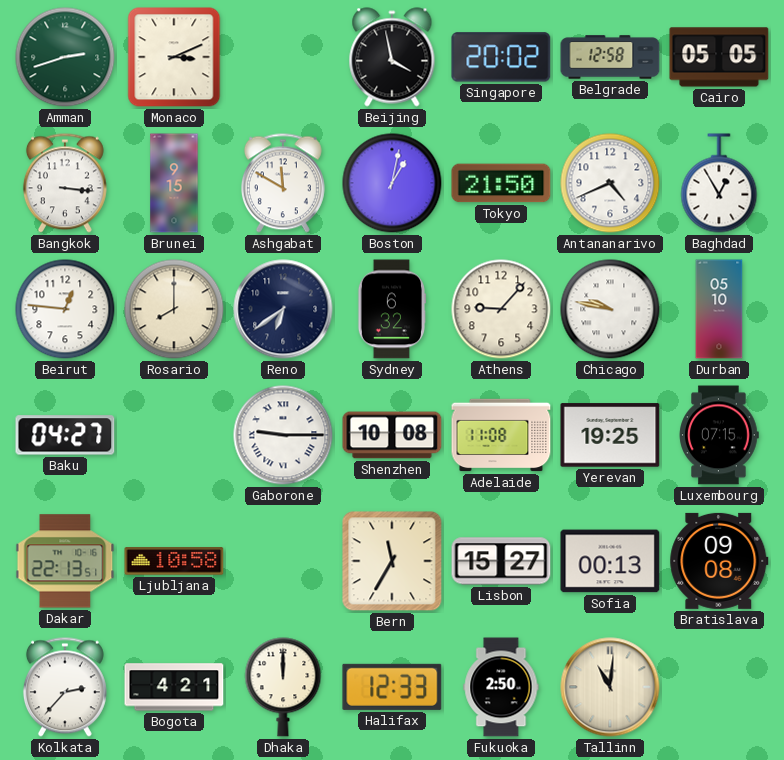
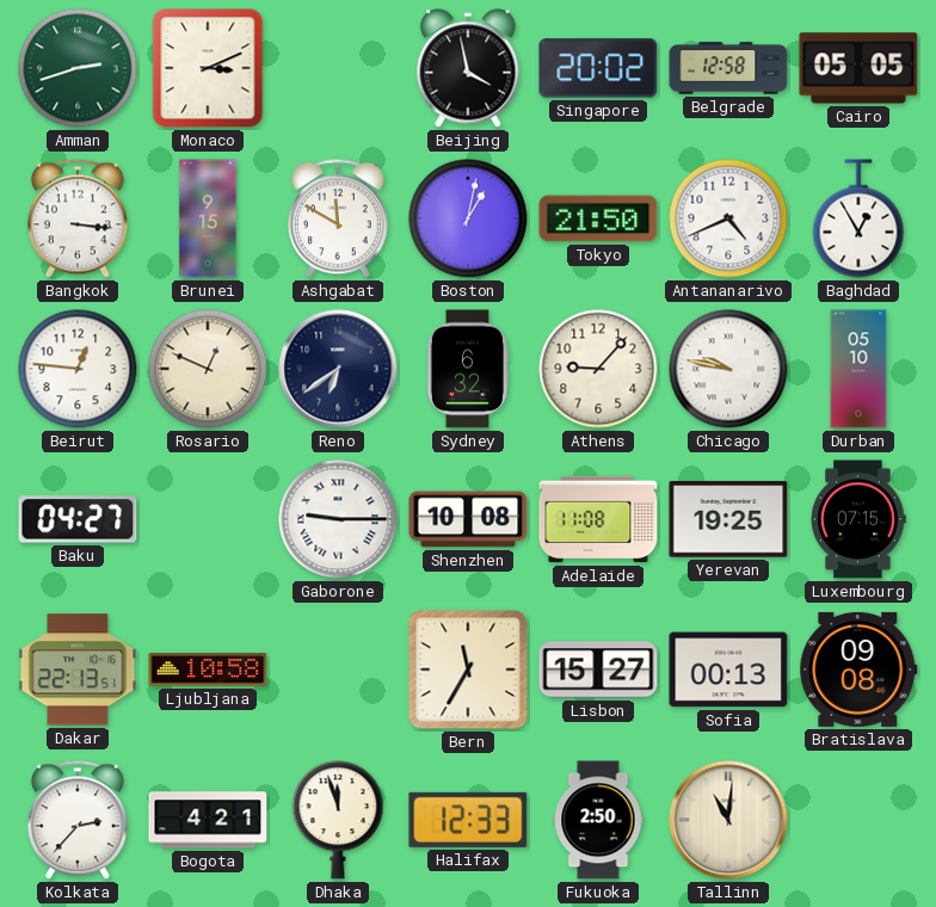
Rosario: 8:00 -> 12:49 (208, 369)
Dhaka: 12:00 -> 11:57 (338, 820)
